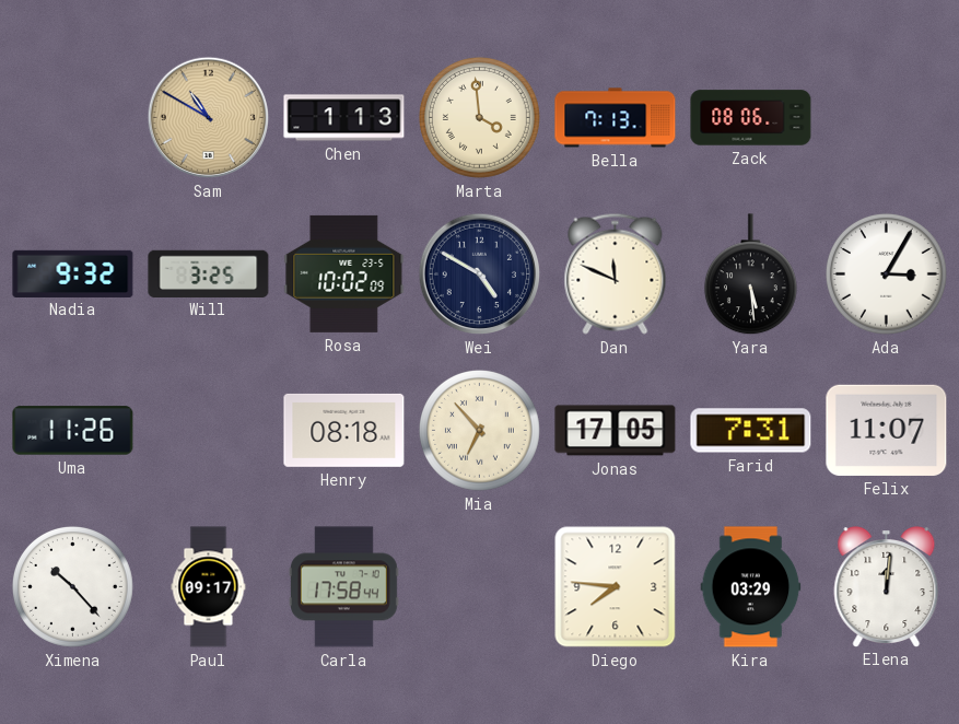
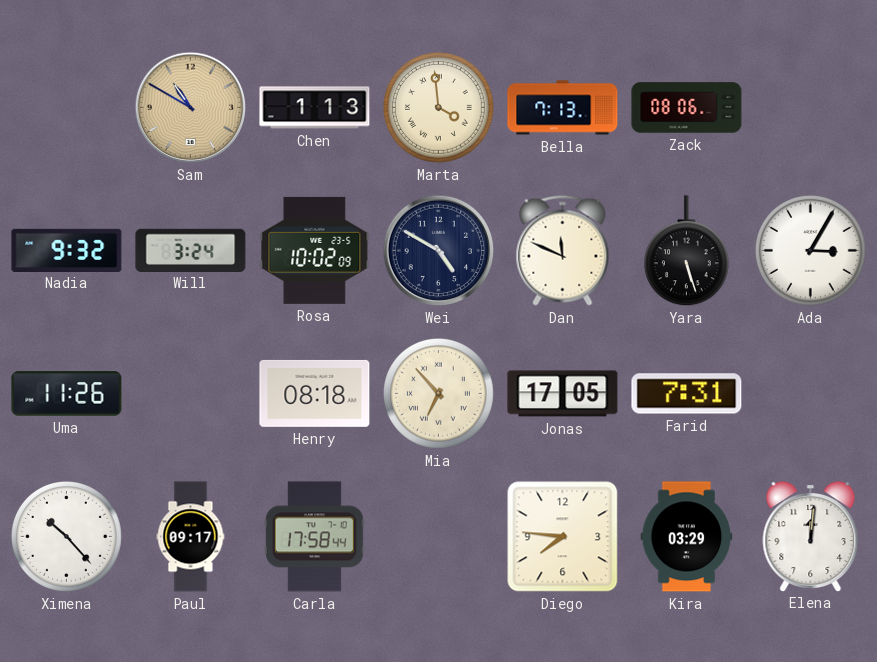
Will: 3:25 -> 3:24 (191, 250)
Yara: 5:29 -> 5:27 (686, 251)
Felix: 11:07 -> none (887, 430)
